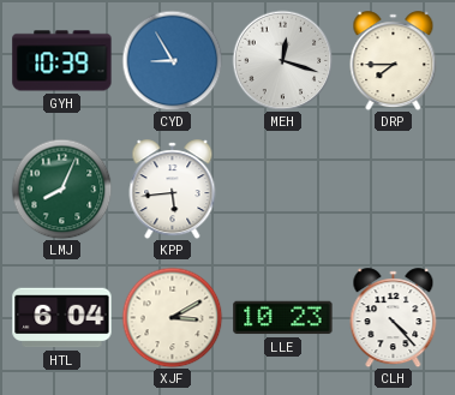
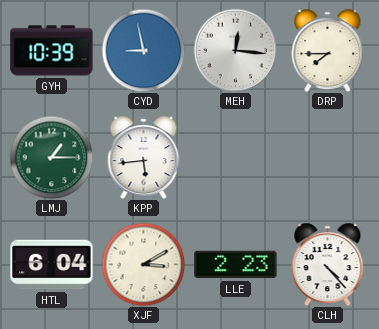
CYD: 8:55 -> 8:58 (143, 50)
MEH: 12:18 -> 12:16 (235, 50)
LMJ: 8:04 -> 1:15 (51, 157)
LLE: 10:23 -> 2:23 (236, 265)
